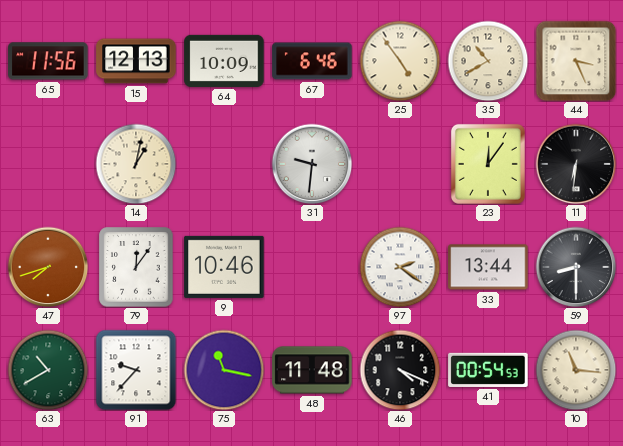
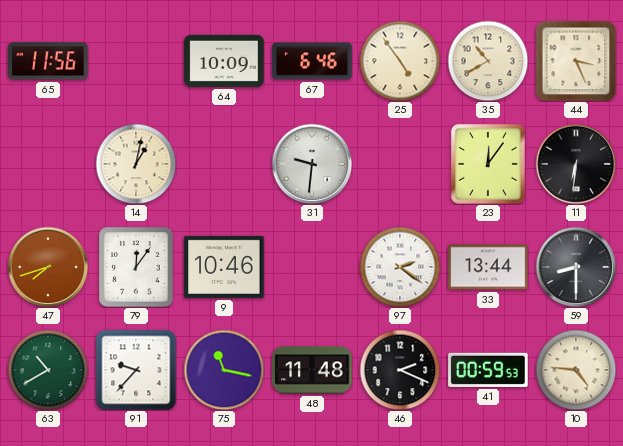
15: 12:13 -> none (136, 61)
46: 4:19 -> 2:19 (400, 370)
41: 00:54 -> 00:59 (488, 370)
10: 11:16 -> 4:46 (576, 370)
